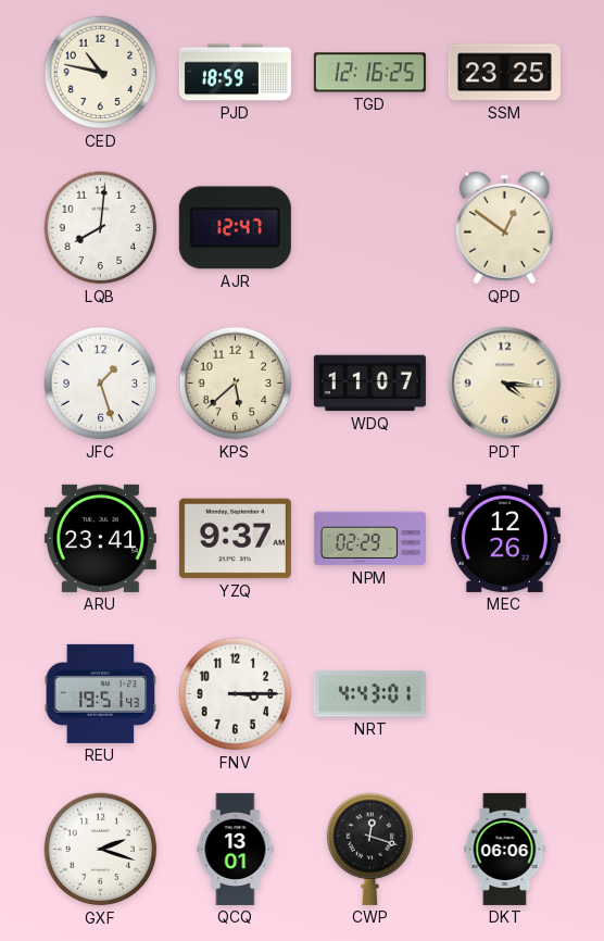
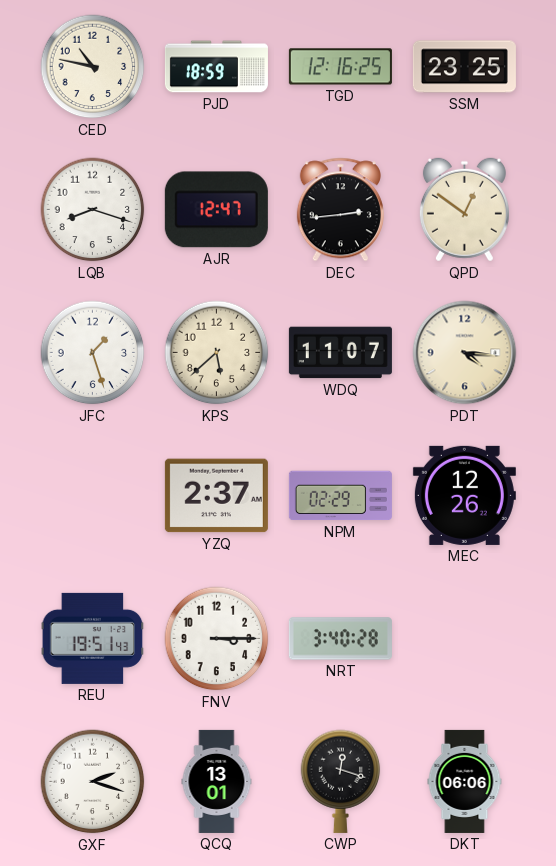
LQB: 8:01 -> 8:18 (93, 210)
DEC: none -> 2:44 (340, 210)
ARU: 23:41 -> none (100, 538)
YZQ: 9:37 -> 2:37 (216, 496)
NRT: 4:43 -> 3:40 (340, 639)
